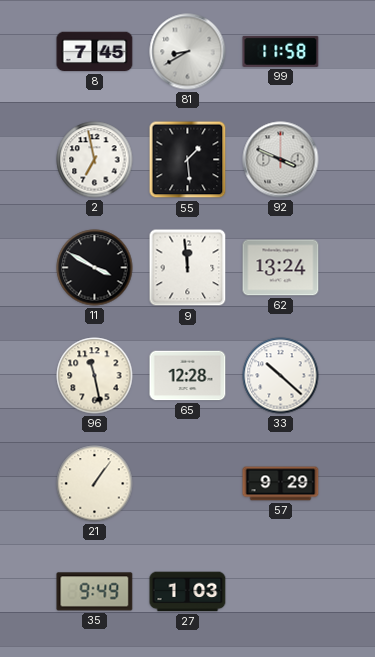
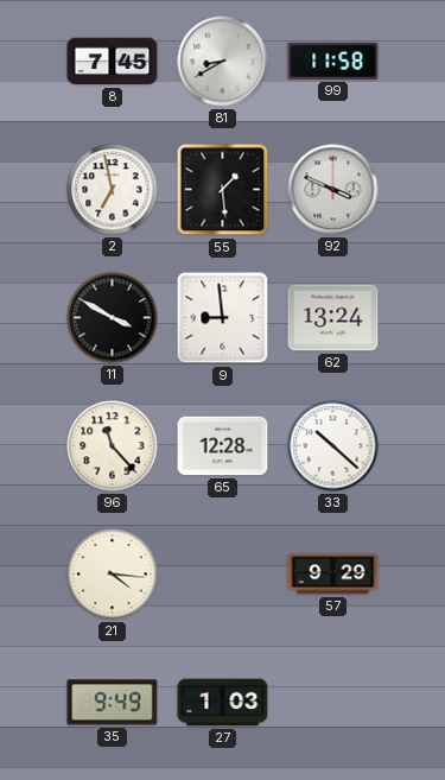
9: 11:59 -> 8:59 (223, 318)
96: 11:28 -> 11:23 (113, 446)
21: 1:06 -> 4:16 (113, 575)
